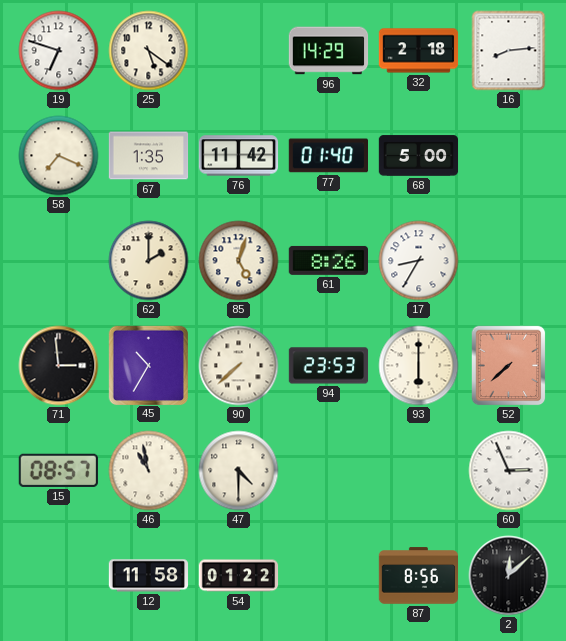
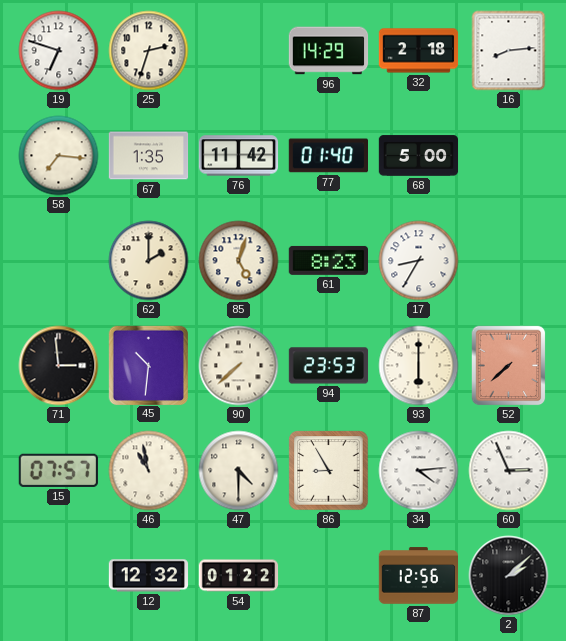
25: 5:21 -> 2:33 (149, 51)
58: 7:19 -> 7:16 (59, 156)
61: 8:26 -> 8:23 (328, 260)
45: 10:35 -> 10:31 (148, 365)
15: 08:57 -> 07:57 (58, 470)
86: none -> 8:55 (329, 471)
34: none -> 4:14 (419, 471)
12: 11:58 -> 12:32 (149, 576)
87: 8:56 -> 12:56 (419, 576)
2: 12:08 -> 2:08 (509, 576)
